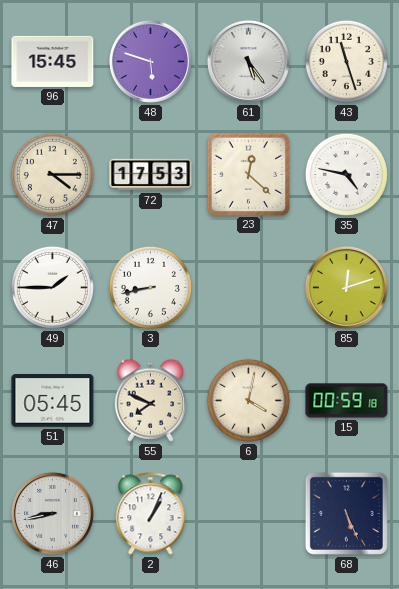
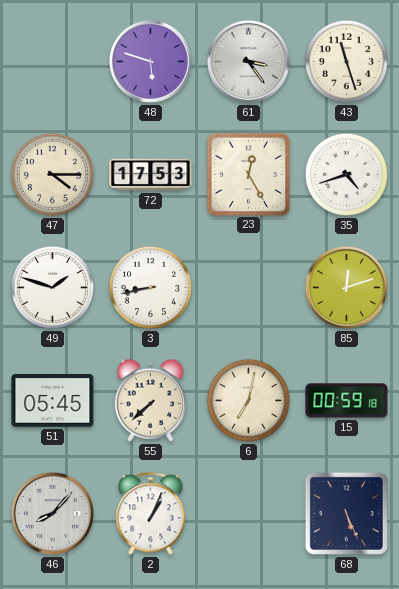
96: 15:45 -> none (53, 61)
61: 5:24 -> 3:24 (248, 61)
23: 12:22 -> 12:25 (248, 174)
35: 4:47 -> 4:42 (346, 174)
49: 1:45 -> 1:48 (52, 287)
55: 7:49 -> 7:38 (150, 400)
6: 4:02 -> 7:02 (248, 400)
46: 8:43 -> 8:07 (52, 513)
